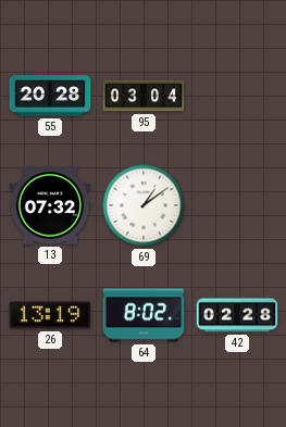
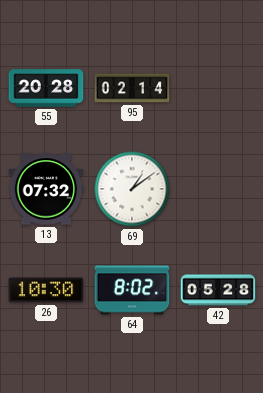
95: 03:04 -> 02:14 (132, 88)
26: 13:19 -> 10:30 (46, 290)
42: 02:28 -> 05:28 (218, 290)
